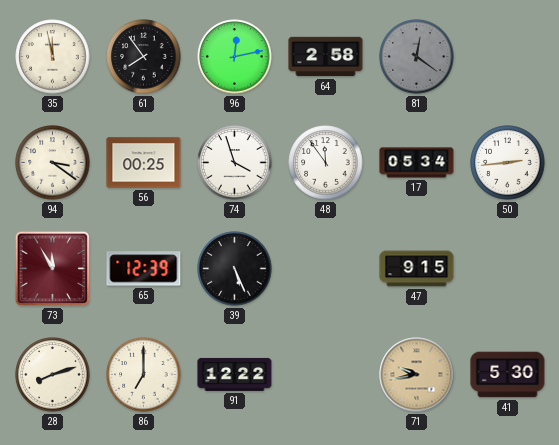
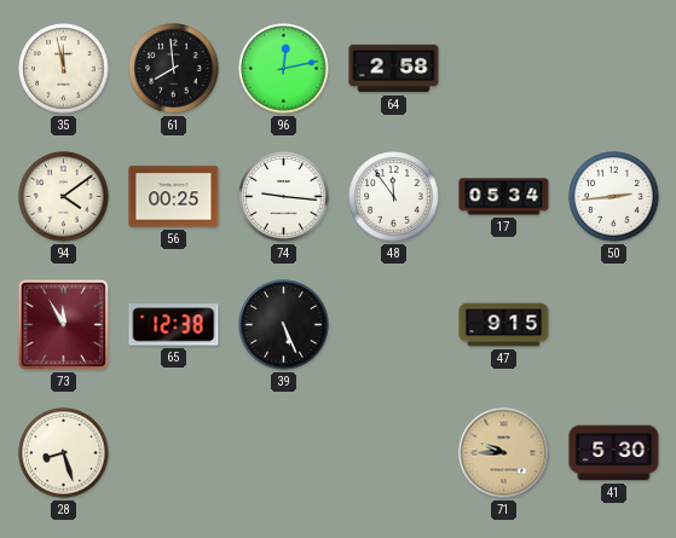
61: 7:54 -> 7:59 (174, 69)
81: 12:21 -> none (417, 57)
94: 3:21 -> 4:09 (64, 197)
74: 3:57 -> 9:16 (284, 197)
65: 12:39 -> 12:38 (174, 325)
28: 8:12 -> 8:27 (64, 453)
86: 7:00 -> none (144, 375)
91: 12:22 -> none (235, 374)
71: 9:43 -> 9:45 (504, 453)
